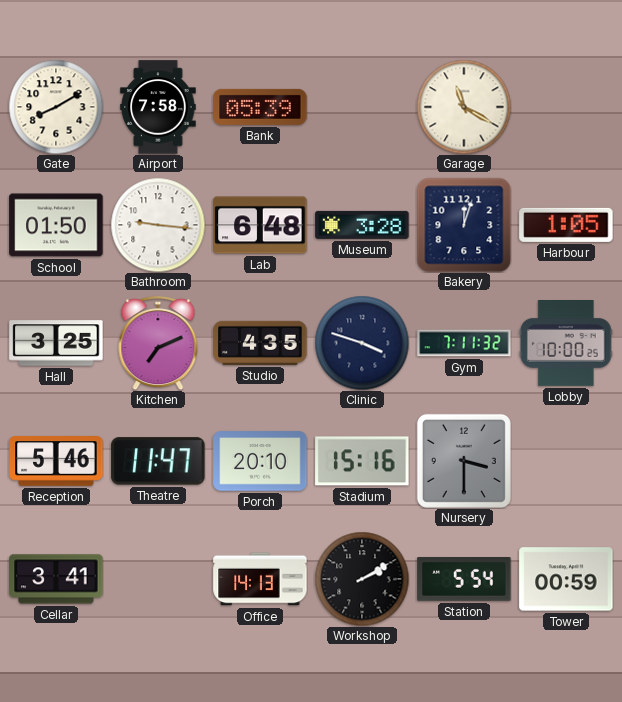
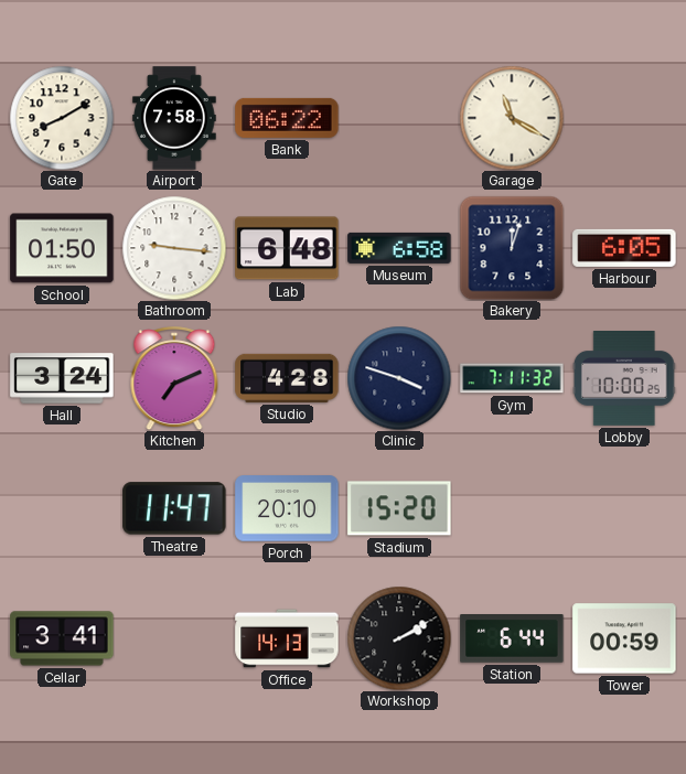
Bank: 05:39 -> 06:22 (287, 118)
Museum: 3:28 -> 6:58 (399, 248)
Harbour: 1:05 -> 6:05 (624, 248)
Hall: 3:25 -> 3:24 (62, 378)
Studio: 4:35 -> 4:28 (287, 378)
Reception: 5:46 -> none (56, 461)
Stadium: 15:16 -> 15:20 (399, 508)
Nursery: 3:30 -> none (464, 461)
Station: 5:54 -> 6:44 (512, 639)
